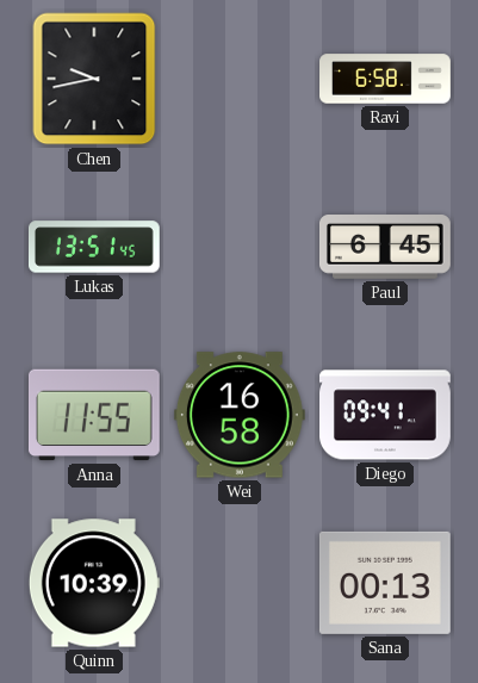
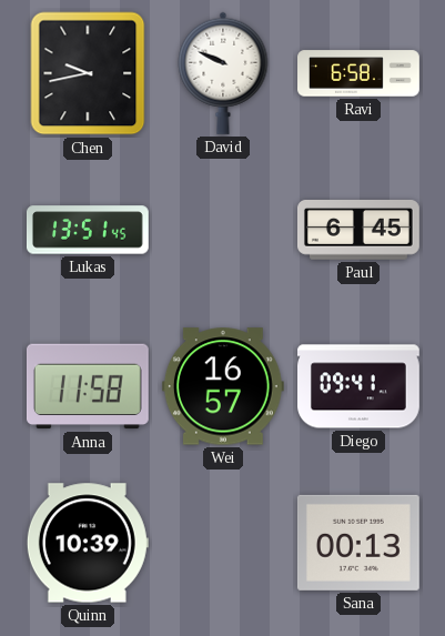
David: none -> 9:49 (223, 73)
Anna: 11:55 -> 11:58 (88, 386)
Wei: 16:58 -> 16:57 (223, 386)
